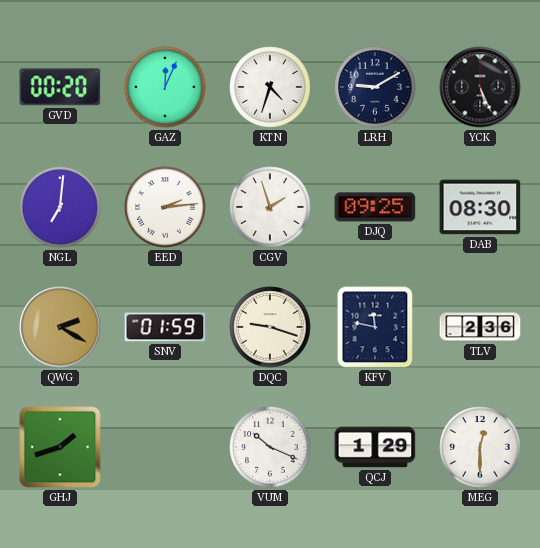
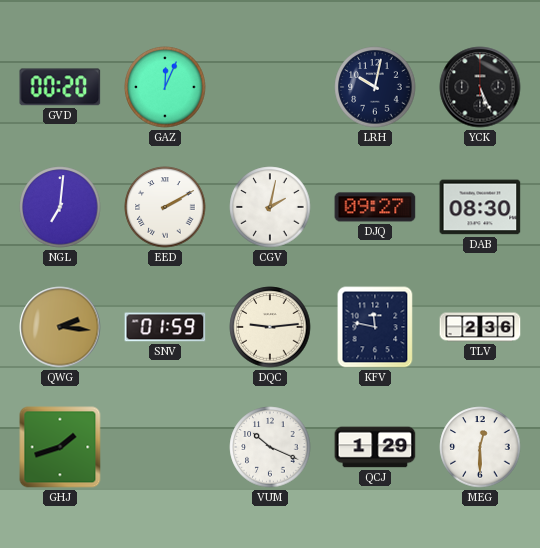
KTN: 4:33 -> none (270, 87)
LRH: 9:10 -> 10:02 (375, 87)
EED: 2:14 -> 2:10 (165, 207)
CGV: 1:57 -> 2:02 (270, 207)
DJQ: 09:25 -> 09:27 (375, 207)
QWG: 2:20 -> 2:16 (60, 327)
DQC: 9:18 -> 9:14 (270, 327)
